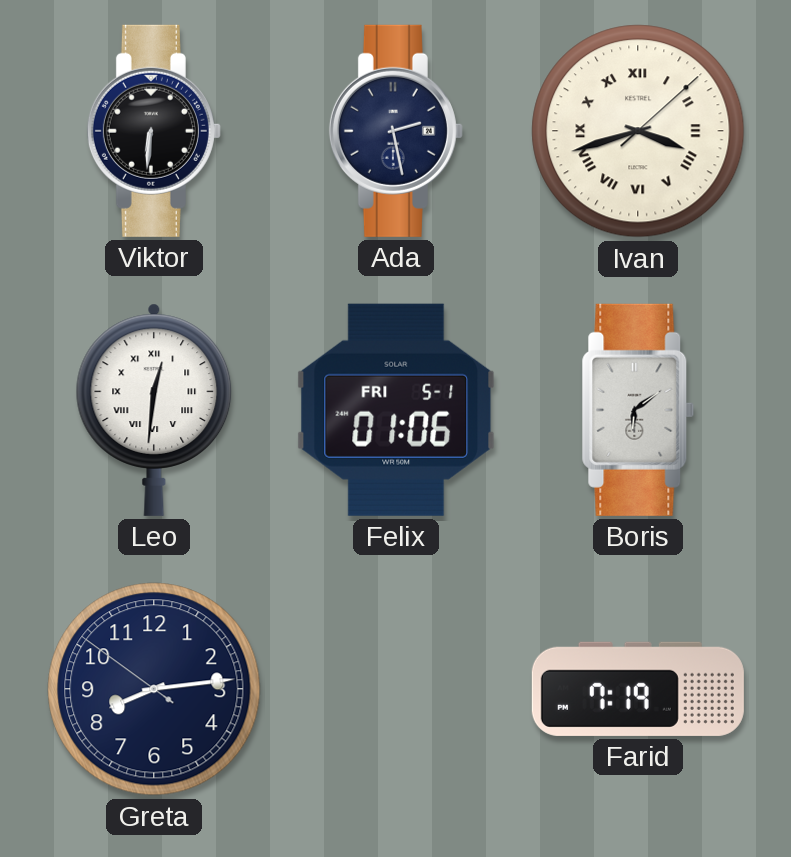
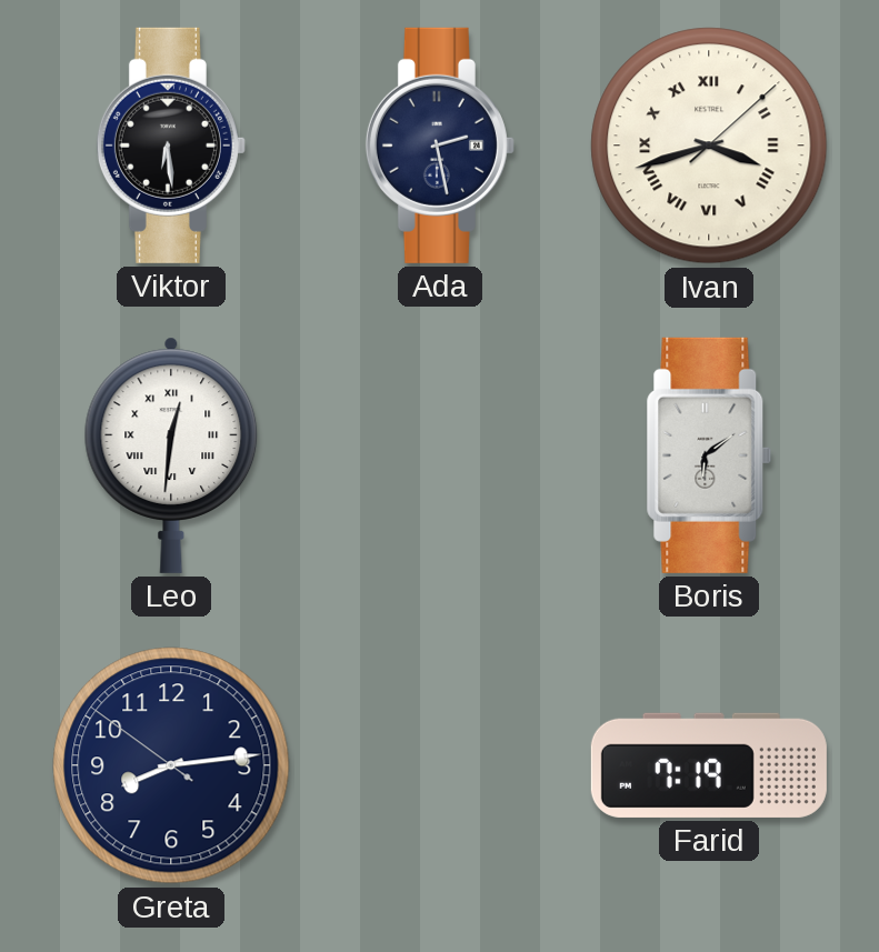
Viktor: 6:31 -> 6:29 (171, 146)
Felix: 01:06 -> none (396, 410)
